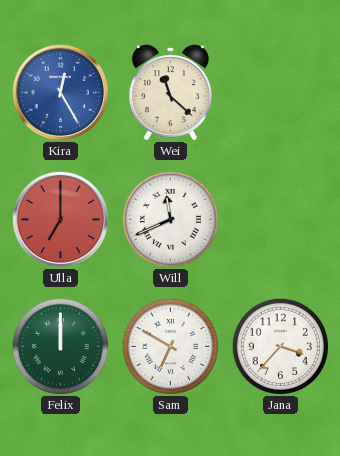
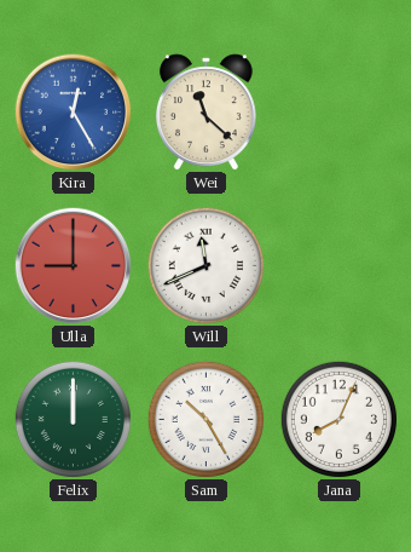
Ulla: 7:00 -> 9:00 (74, 266)
Sam: 6:50 -> 10:25 (205, 419)
Jana: 3:37 -> 8:04 (338, 419)
